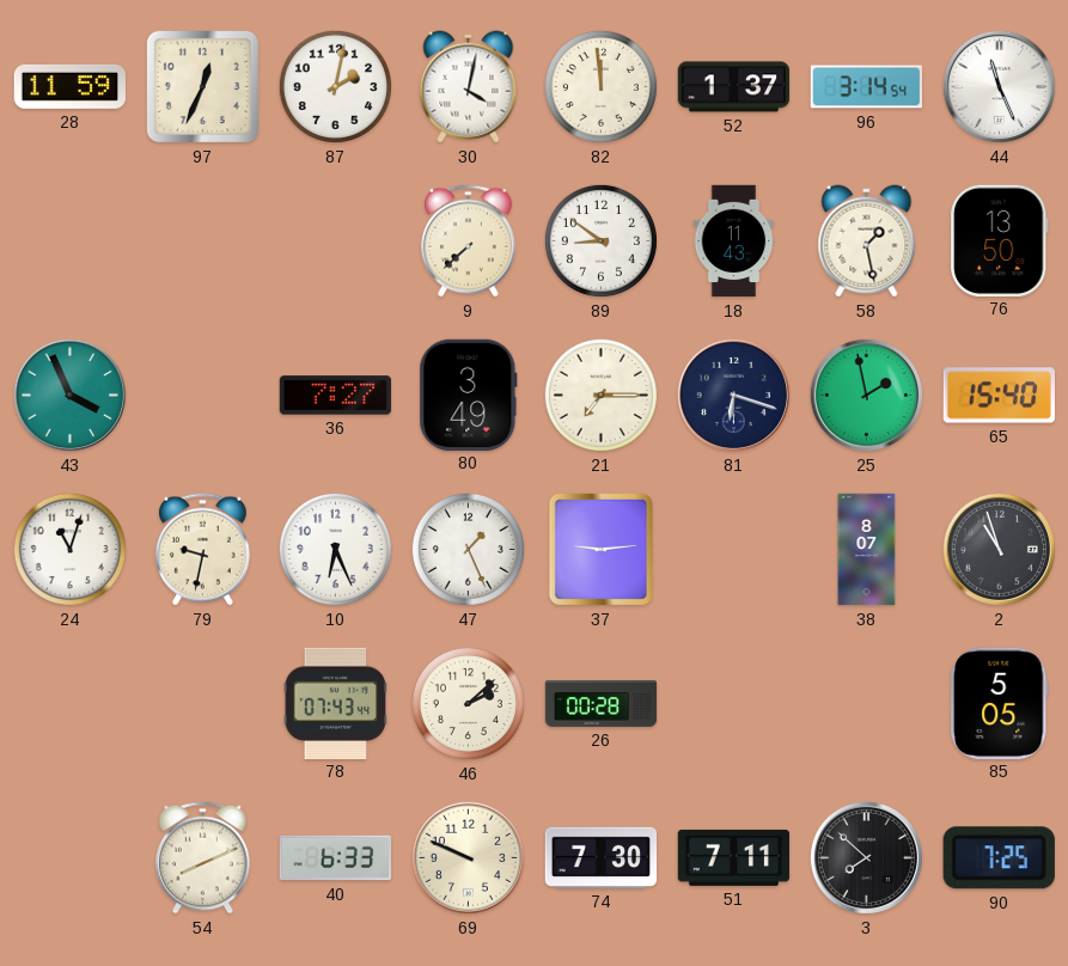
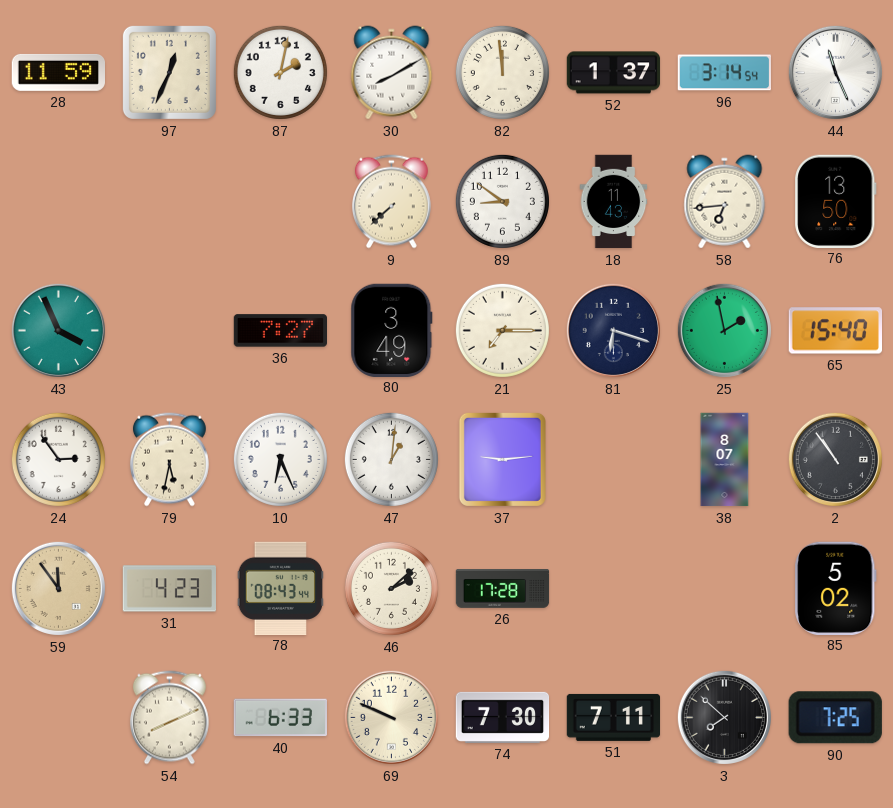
30: 4:02 -> 8:10 (392, 73)
58: 1:28 -> 6:44 (725, 202)
24: 11:03 -> 2:54 (58, 459)
79: 9:32 -> 5:32 (169, 460)
47: 1:26 -> 1:01 (391, 459)
2: 10:57 -> 10:54 (835, 459)
59: none -> 11:54 (58, 588)
31: none -> 4:23 (169, 589)
78: 07:43 -> 08:43 (280, 588)
26: 00:28 -> 17:28 (503, 589)
85: 5:05 -> 5:02 (836, 588)
